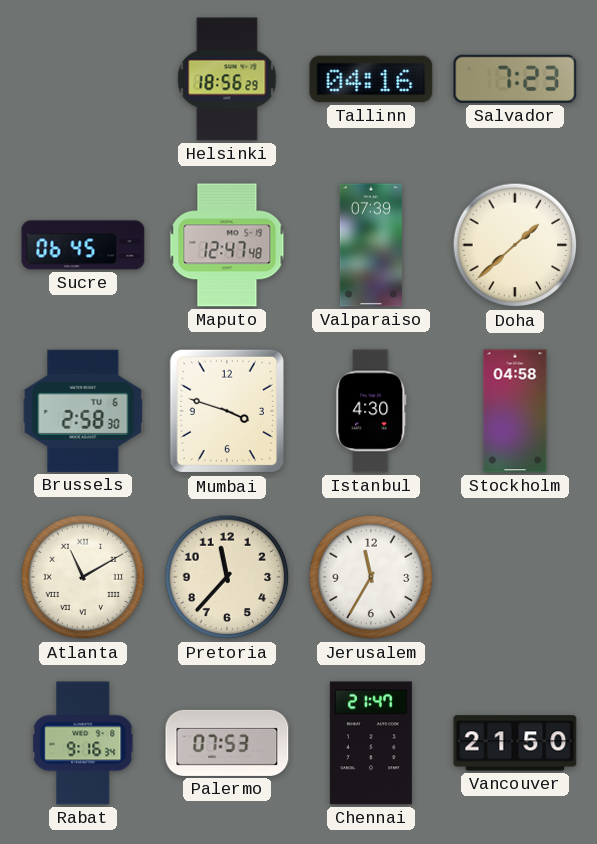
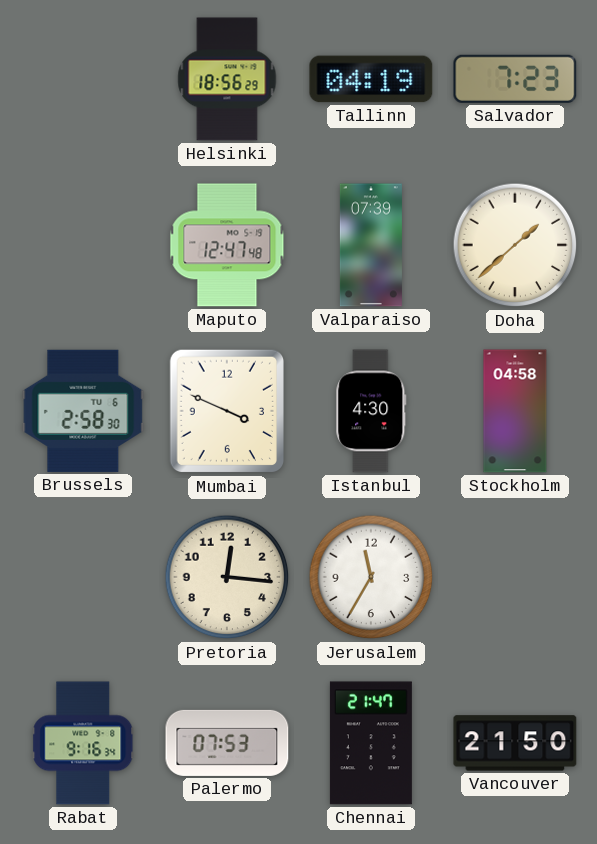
Tallinn: 04:16 -> 04:19 (371, 79)
Sucre: 06:45 -> none (83, 245)
Mumbai: 3:48 -> 3:49 (226, 411)
Atlanta: 11:10 -> none (83, 577)
Pretoria: 11:37 -> 12:16 (227, 577)
